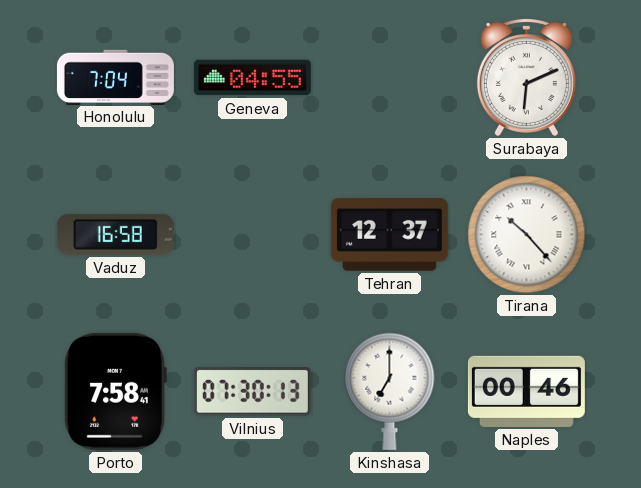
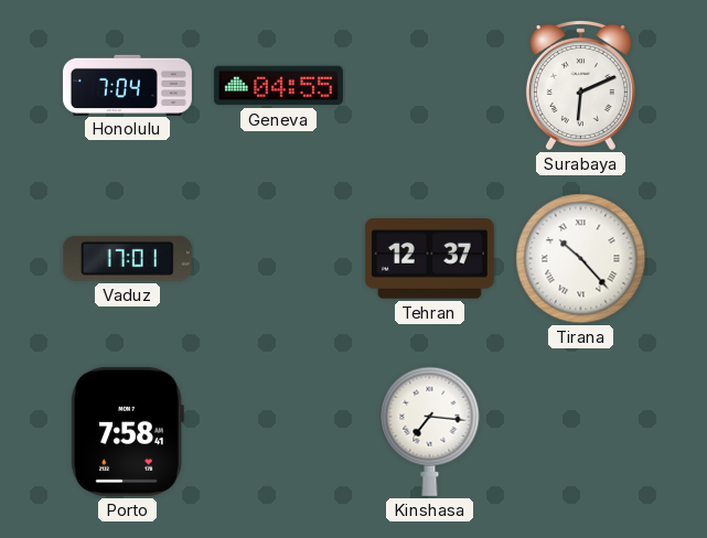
Vaduz: 16:58 -> 17:01 (127, 258)
Vilnius: 07:30 -> none (252, 392)
Kinshasa: 7:00 -> 7:16 (430, 431)
Naples: 00:46 -> none (526, 391)
